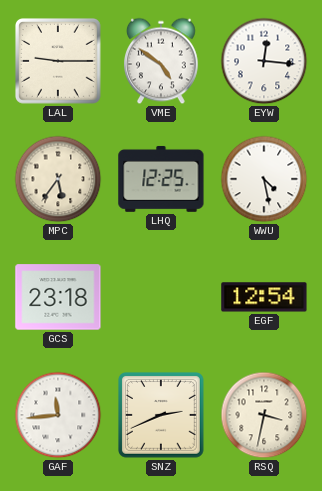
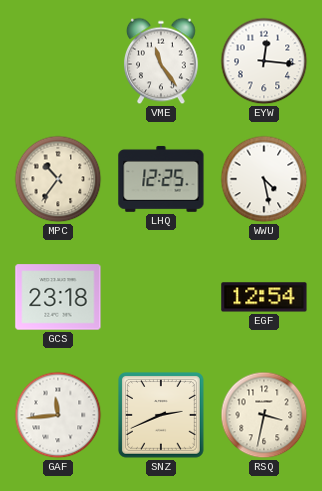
LAL: 9:15 -> none (59, 62)
VME: 4:51 -> 11:24 (162, 61)
MPC: 5:36 -> 10:36 (58, 179)
